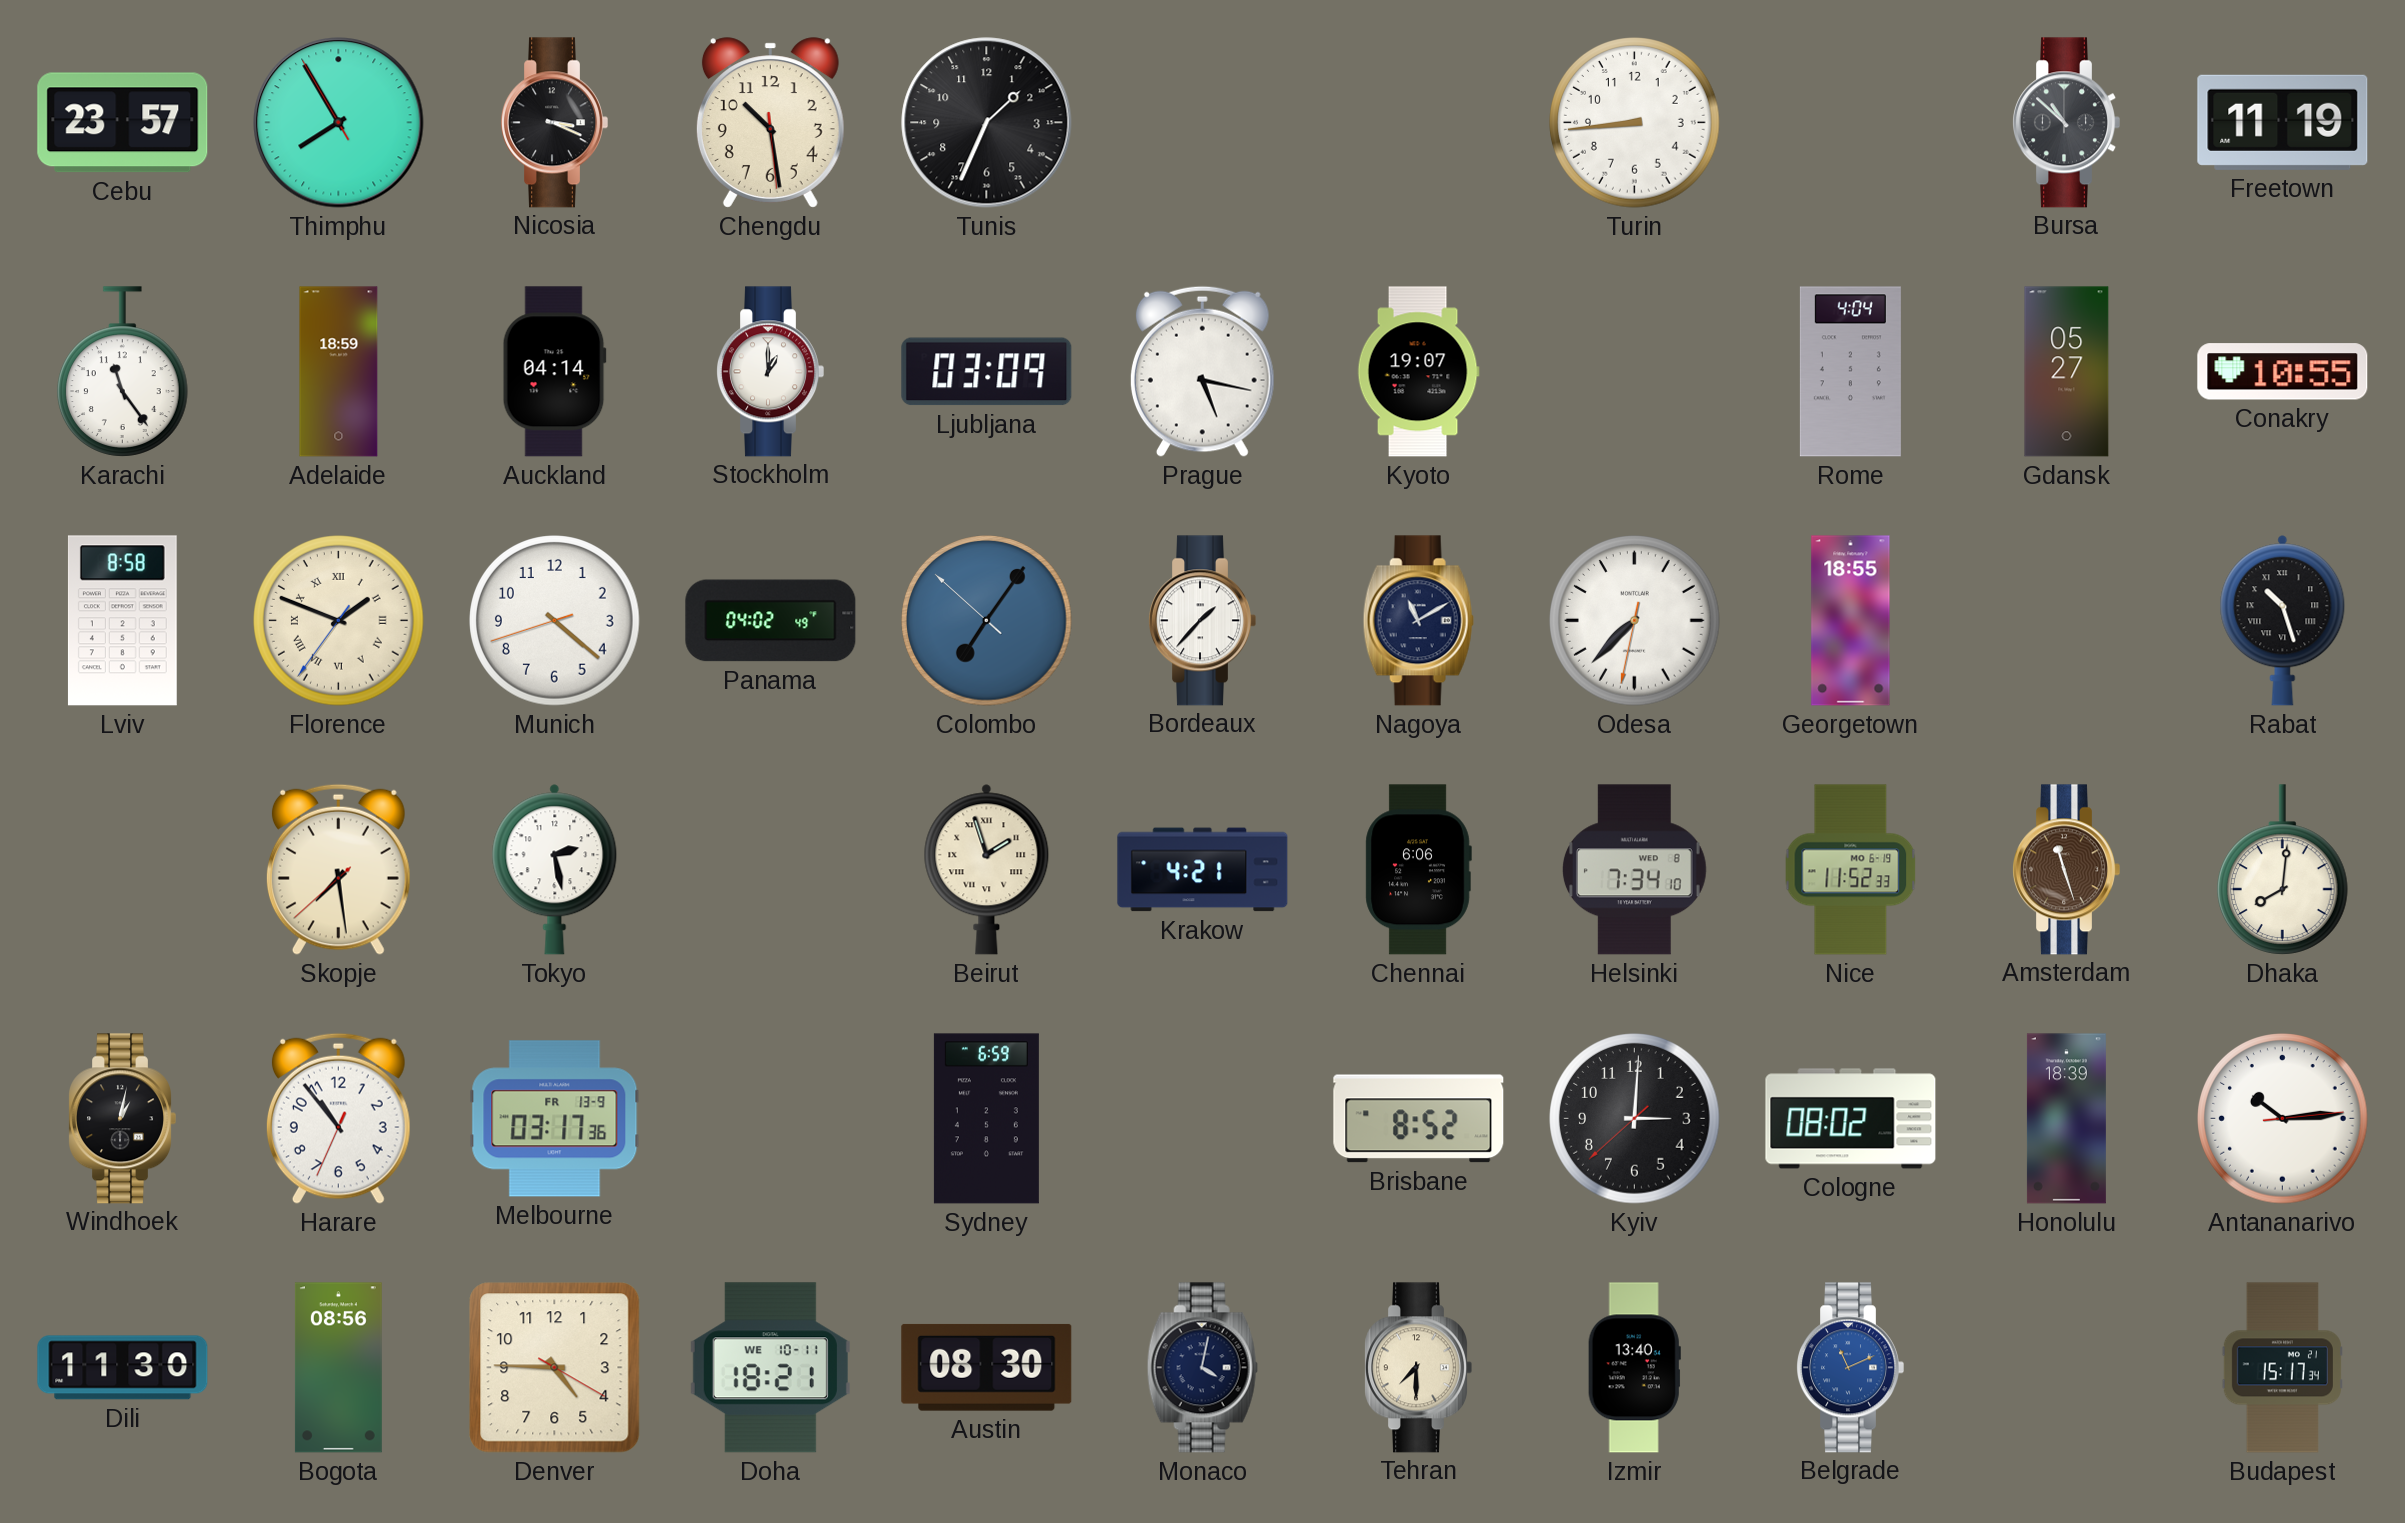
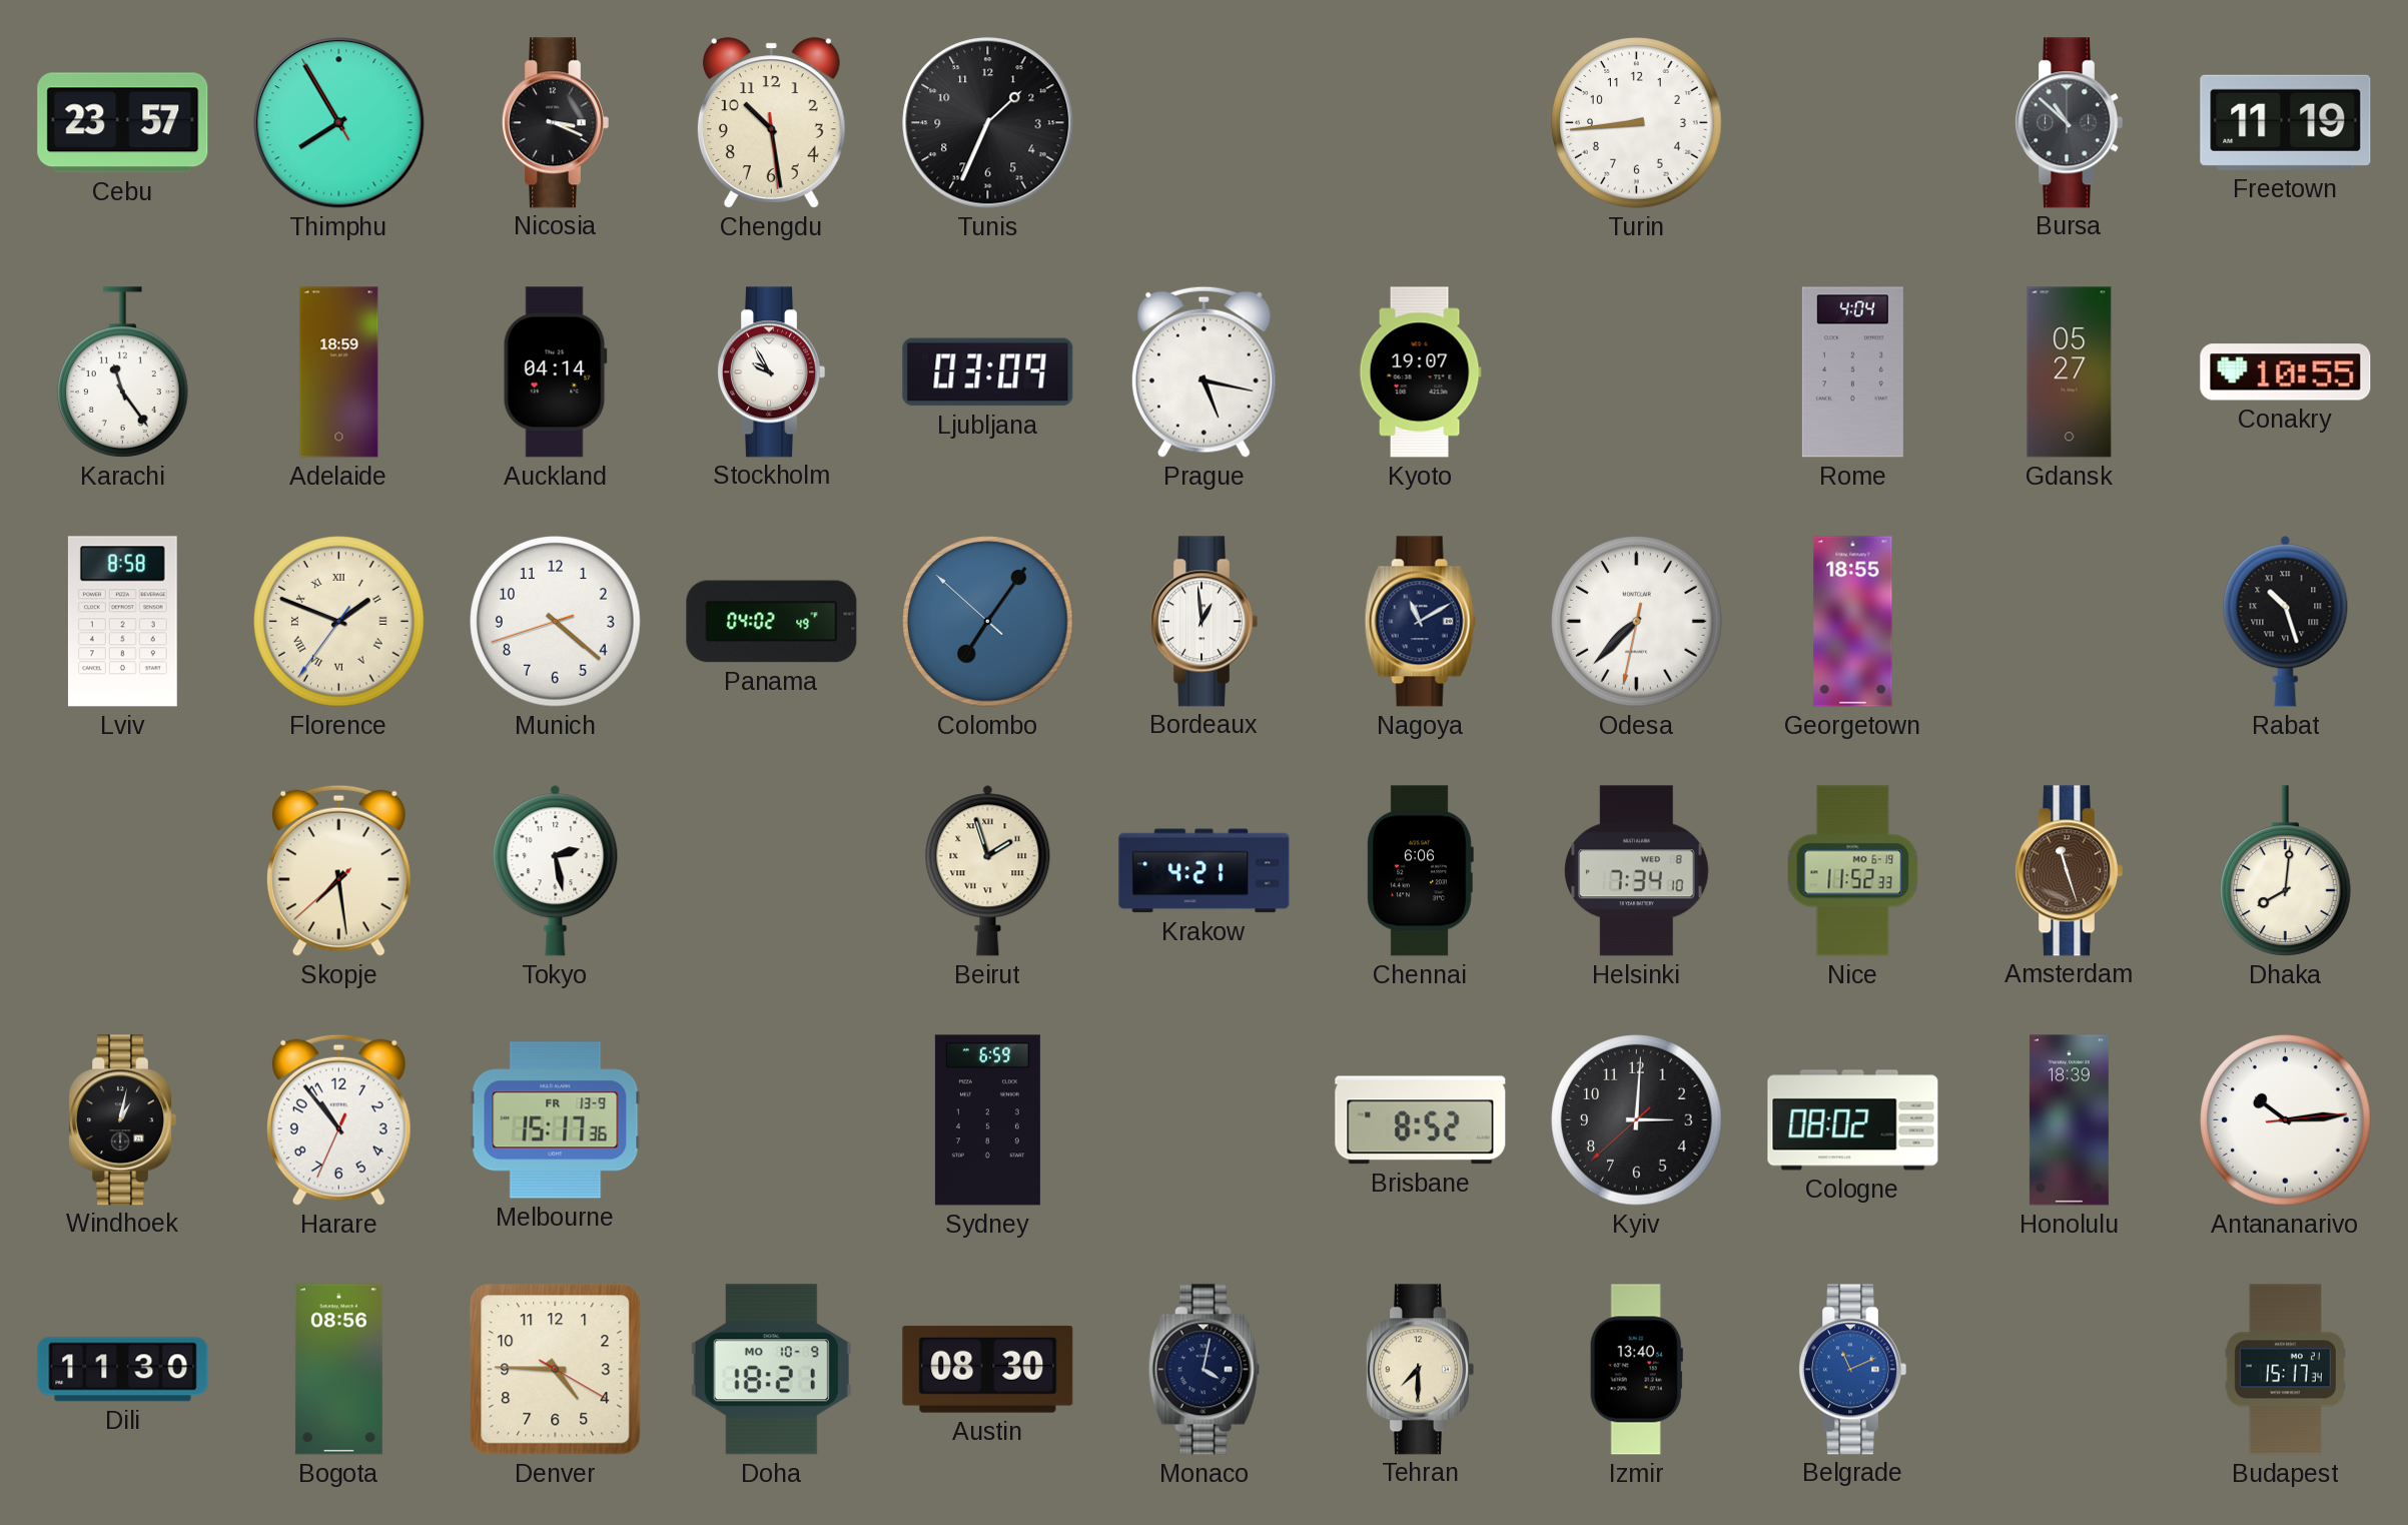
Stockholm: 1:00 -> 9:55 (771, 372)
Bordeaux: 1:37 -> 12:59 (1203, 622)
Melbourne: 03:17 -> 15:17 (556, 1120)
Doha date: WE 10-11 -> MO 10-9 (771, 1370)
